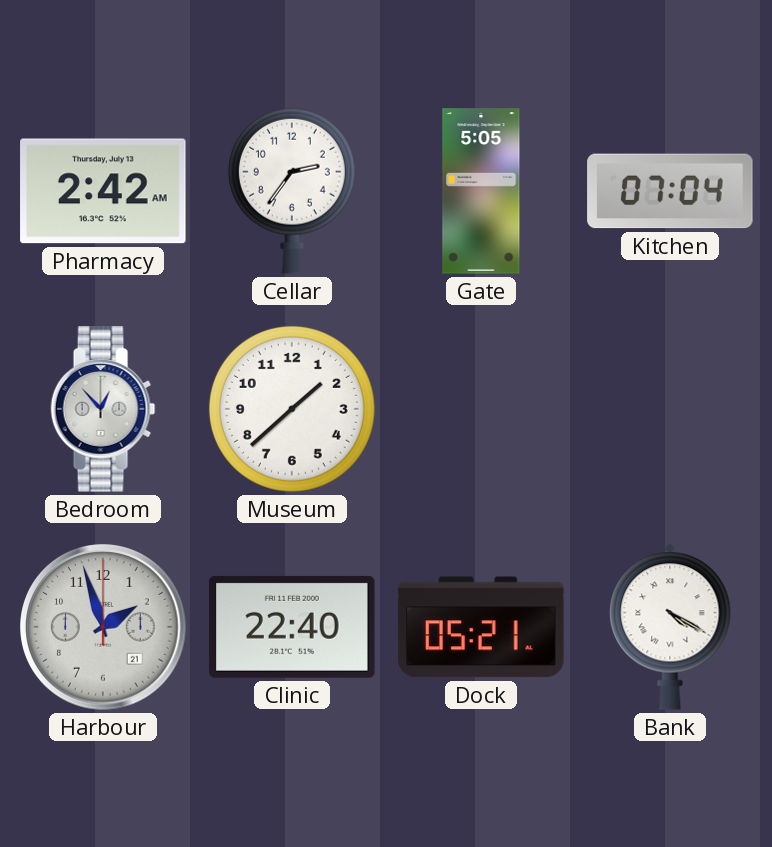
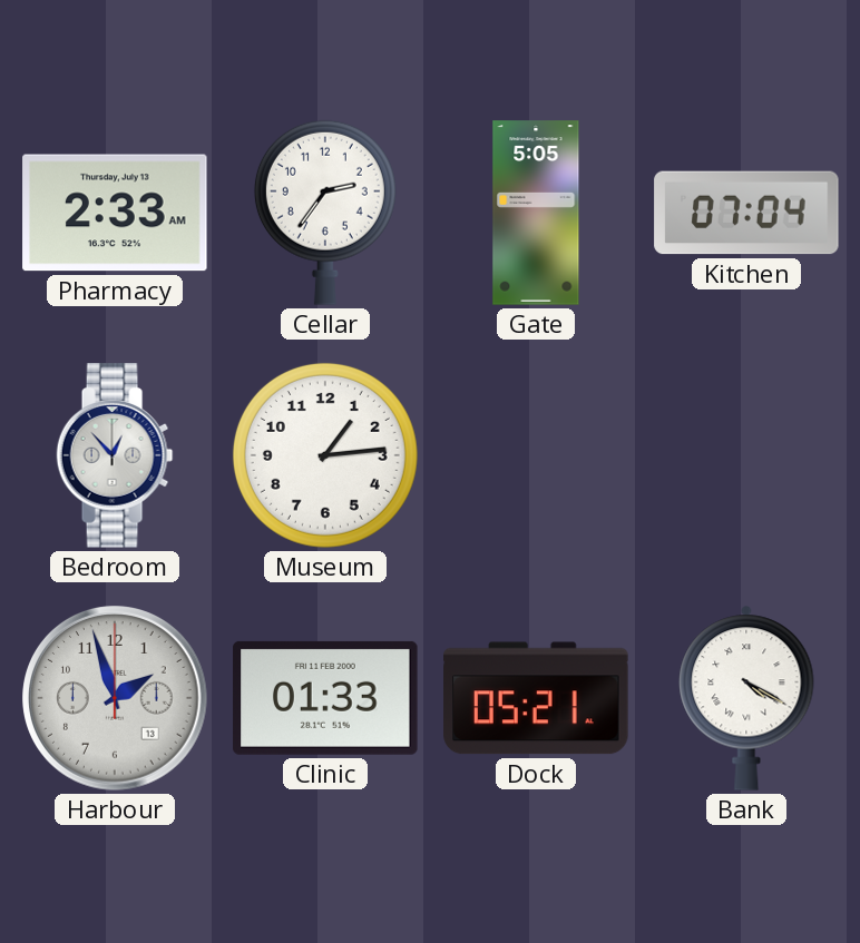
Pharmacy: 2:42 -> 2:33 (115, 213)
Museum: 1:38 -> 1:14 (325, 455)
Harbour date: 21 -> 13 (115, 698)
Clinic: 22:40 -> 01:33 (325, 698)
